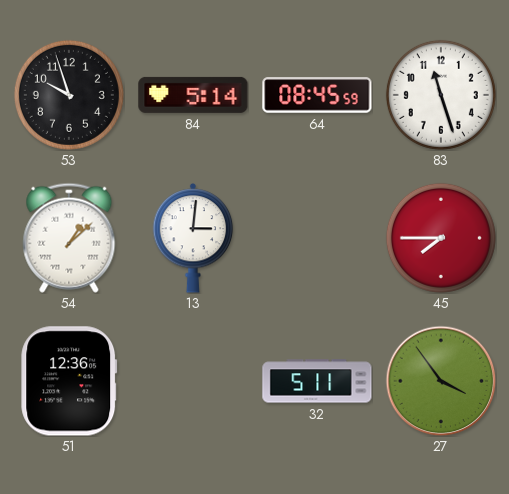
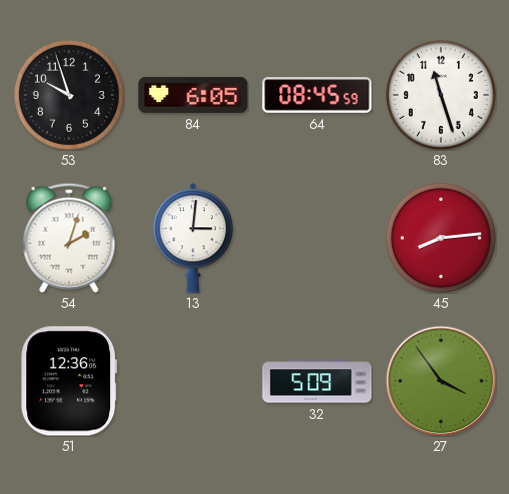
84: 5:14 -> 6:05 (193, 95)
54: 1:08 -> 2:03 (69, 238)
45: 7:45 -> 8:14 (441, 238)
32: 5:11 -> 5:09 (317, 381)
